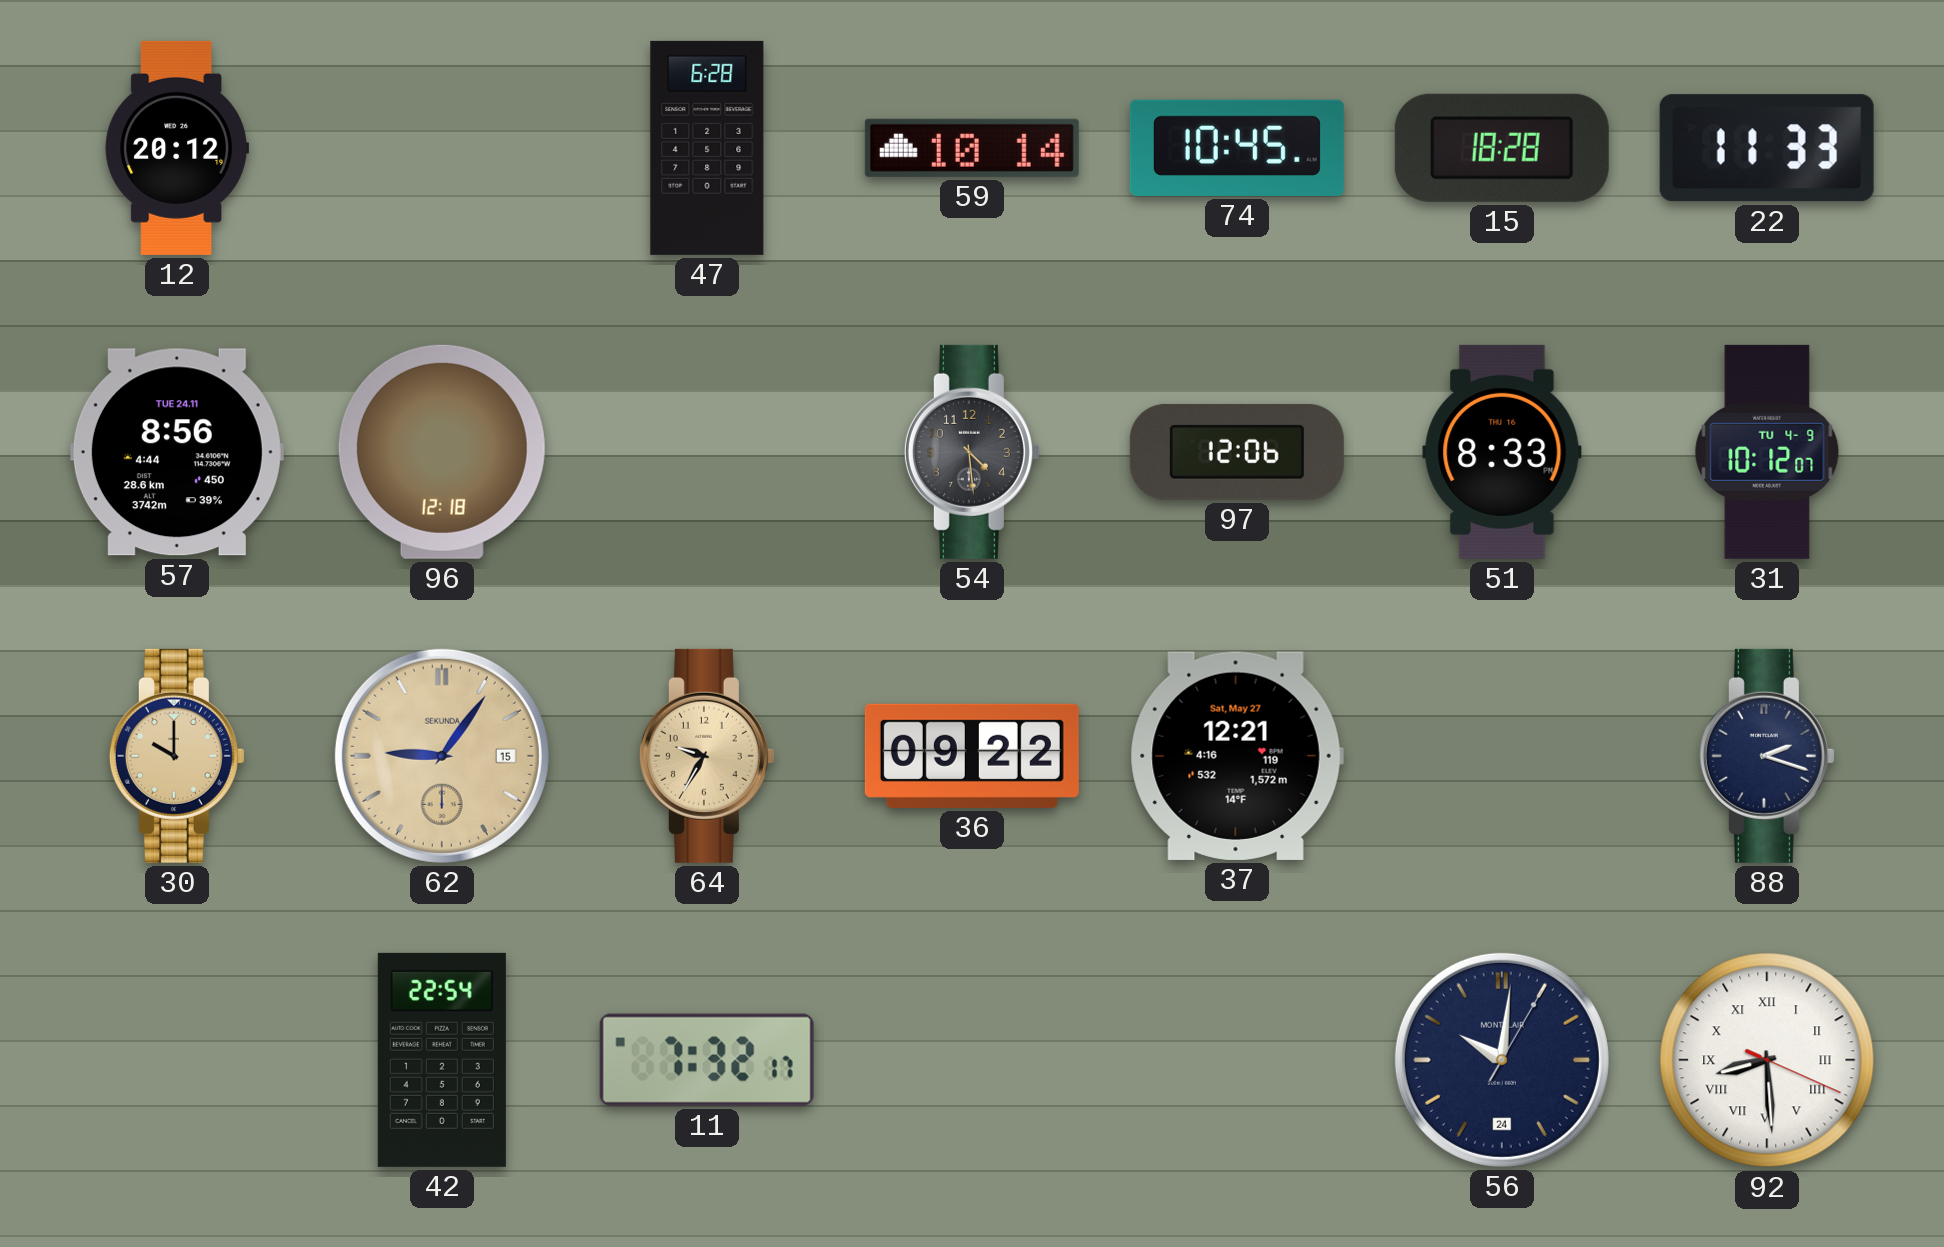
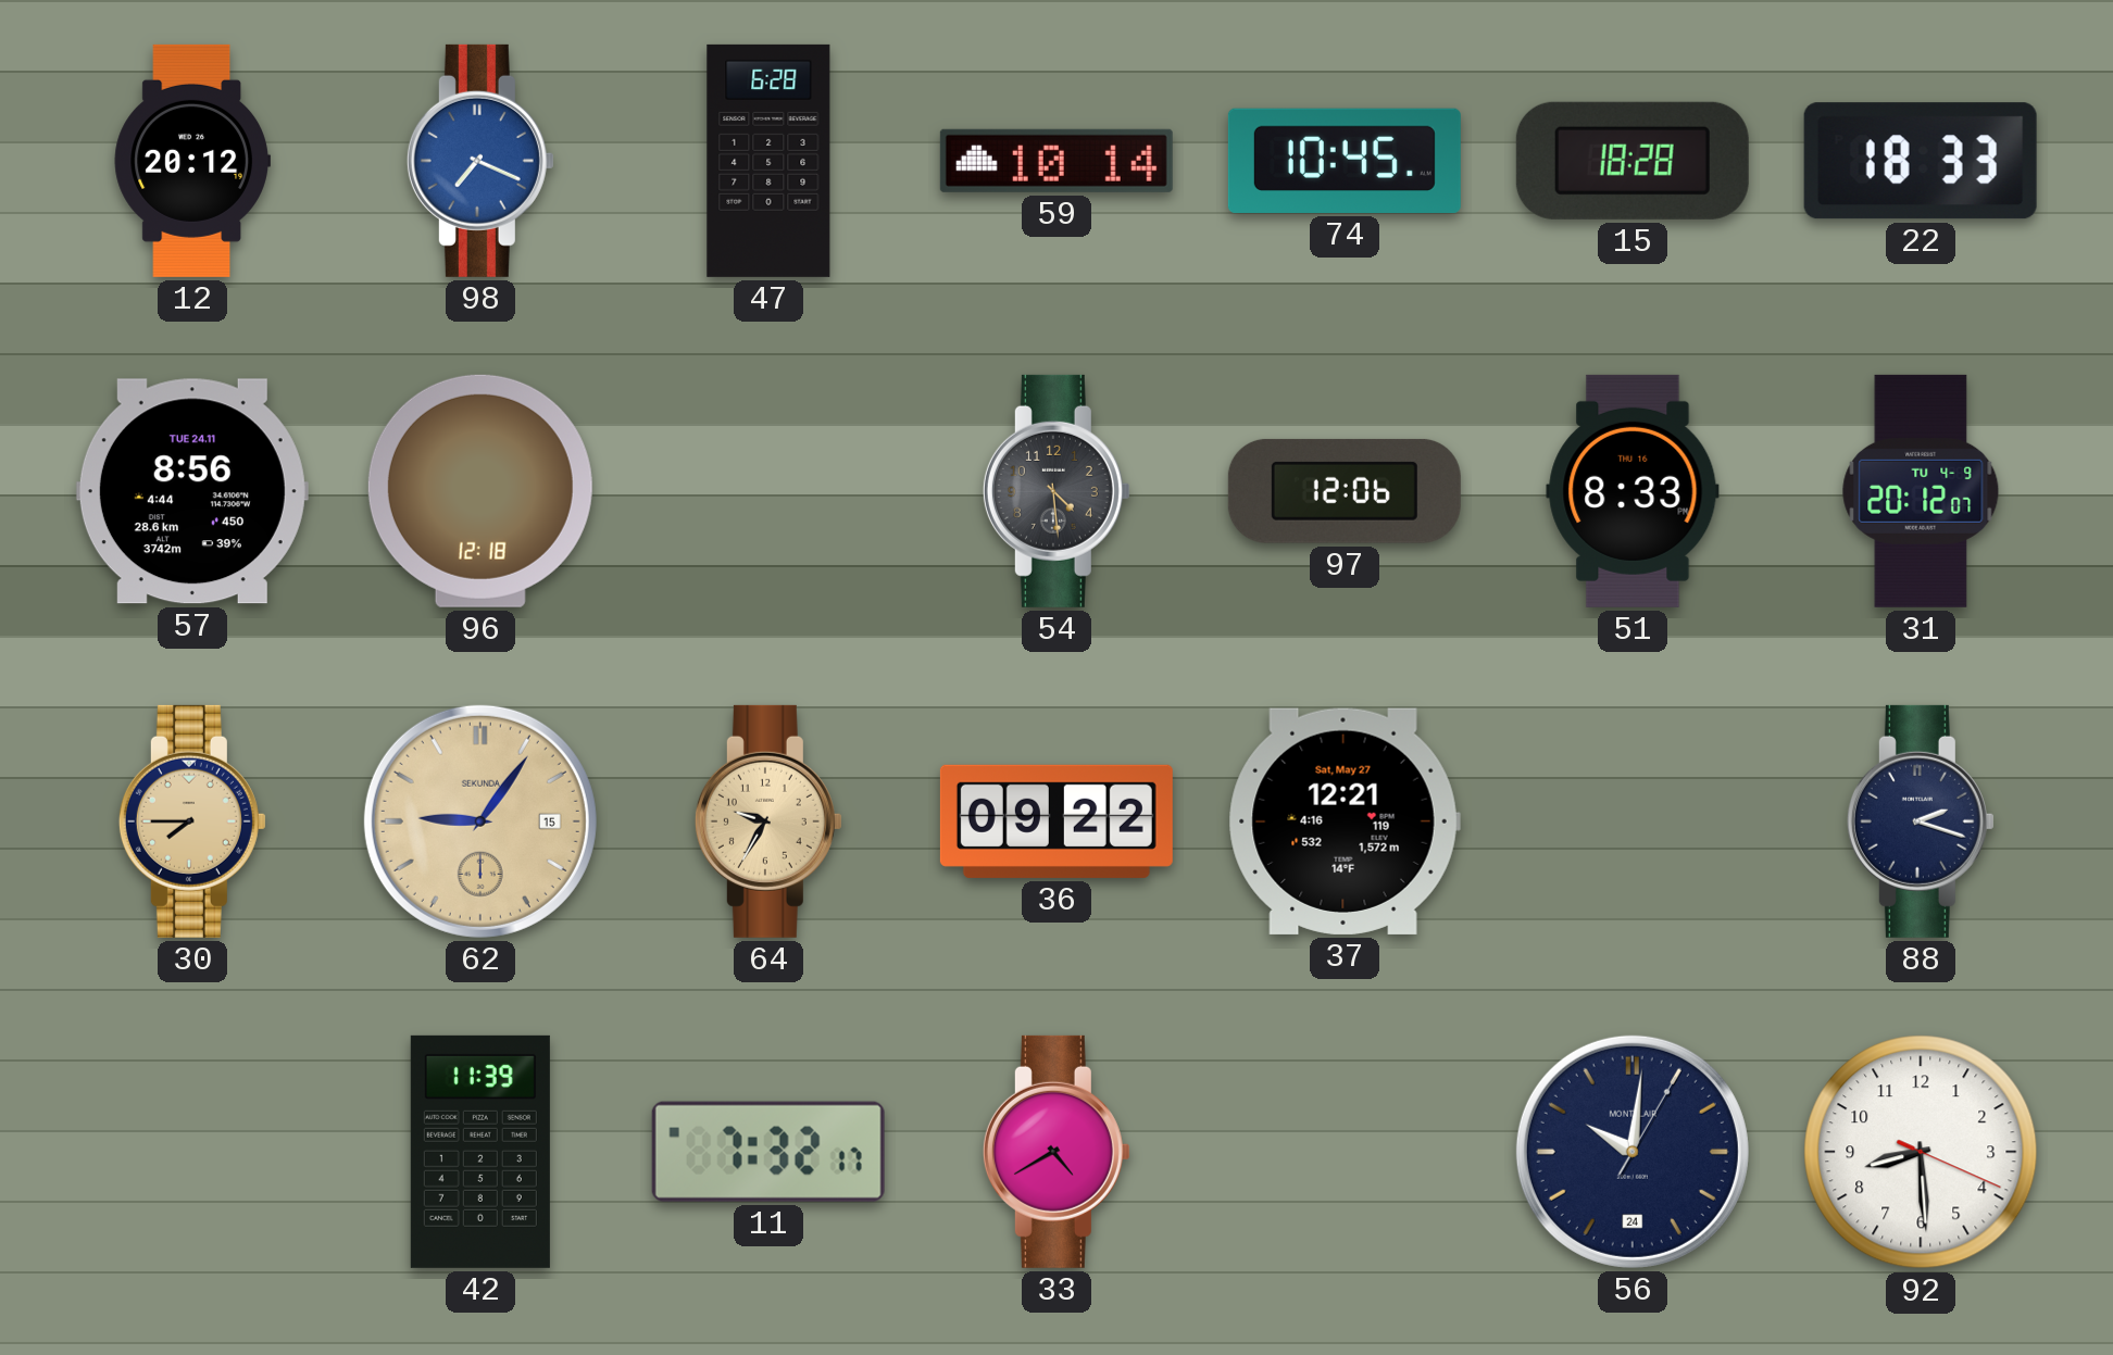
98: none -> 7:19 (480, 161)
22: 11:33 -> 18:33 (1921, 161)
31: 10:12 -> 20:12 (1921, 491)
30: 10:00 -> 7:45 (192, 821)
42: 22:54 -> 11:39 (480, 1152)
33: none -> 4:40 (1056, 1152)
92 numerals: Roman -> Arabic (1921, 1152)
